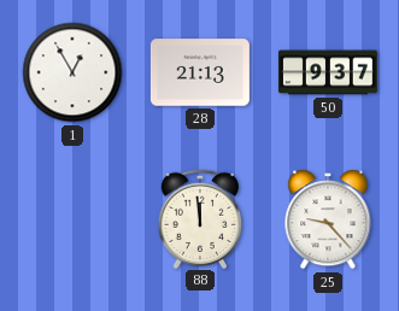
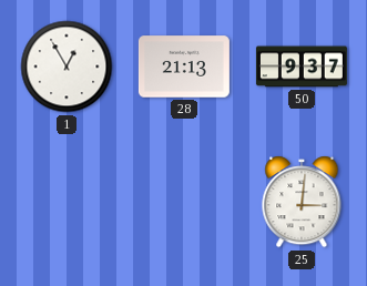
88: 11:59 -> none (200, 218)
25: 9:23 -> 3:01 (302, 202)
